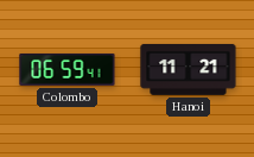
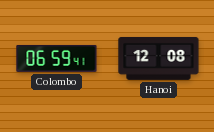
Hanoi: 11:21 -> 12:08 (159, 58)
